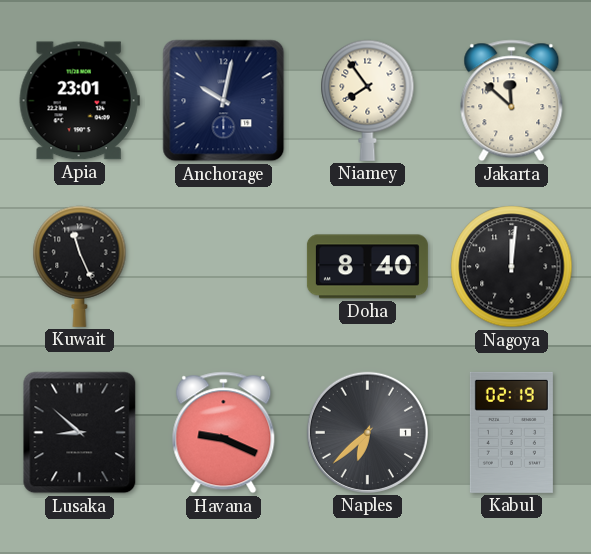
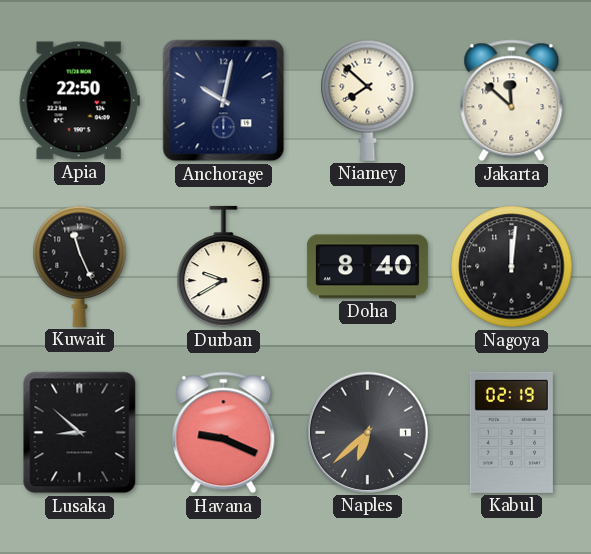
Apia: 23:01 -> 22:50 (79, 101)
Niamey: 7:54 -> 7:52 (368, 100)
Durban: none -> 9:40 (224, 267)
